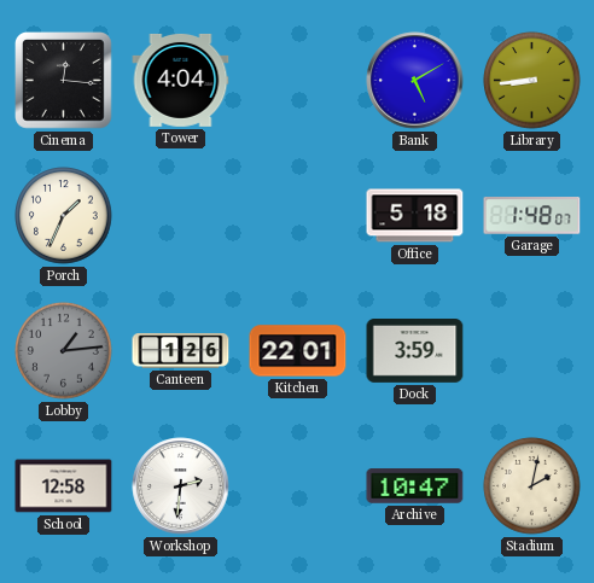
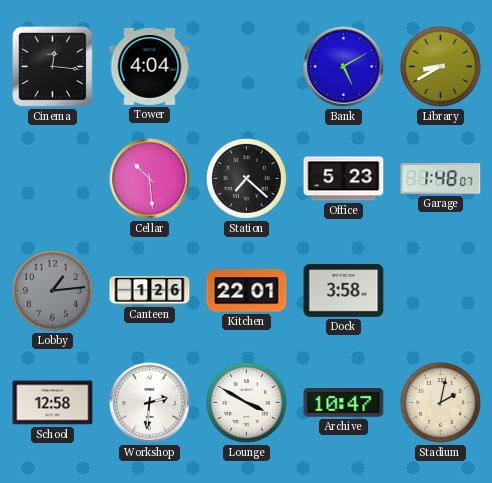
Library: 8:44 -> 8:40 (441, 67)
Porch: 1:34 -> none (64, 216)
Cellar: none -> 10:29 (150, 179)
Station: none -> 7:22 (247, 179)
Office: 5:18 -> 5:23 (344, 179)
Dock: 3:59 -> 3:58 (344, 291)
Lounge: none -> 3:50 (247, 403)
